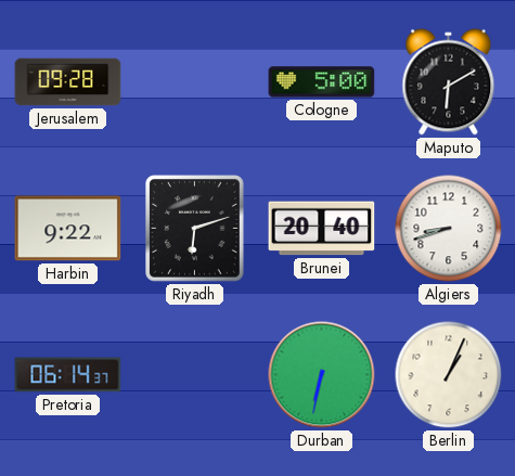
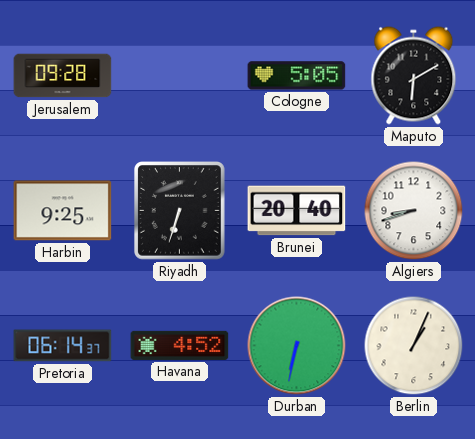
Cologne: 5:00 -> 5:05 (297, 76)
Harbin: 9:22 -> 9:25 (63, 211)
Riyadh: 6:12 -> 6:33 (180, 211)
Havana: none -> 4:52 (180, 345)
